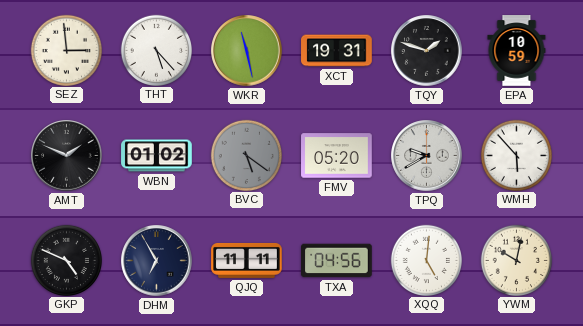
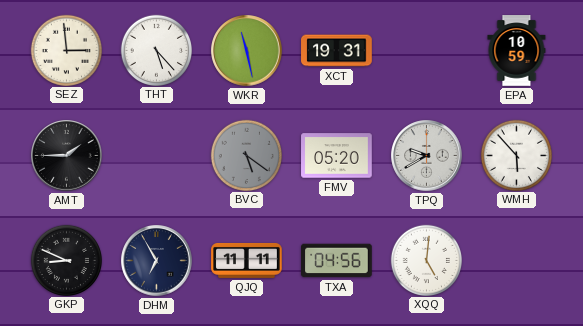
TQY: 1:48 -> none (427, 51)
AMT: 1:49 -> 1:45 (67, 156)
WBN: 01:02 -> none (157, 156)
GKP: 4:49 -> 8:49 (66, 260)
YWM: 10:02 -> none (516, 260)
